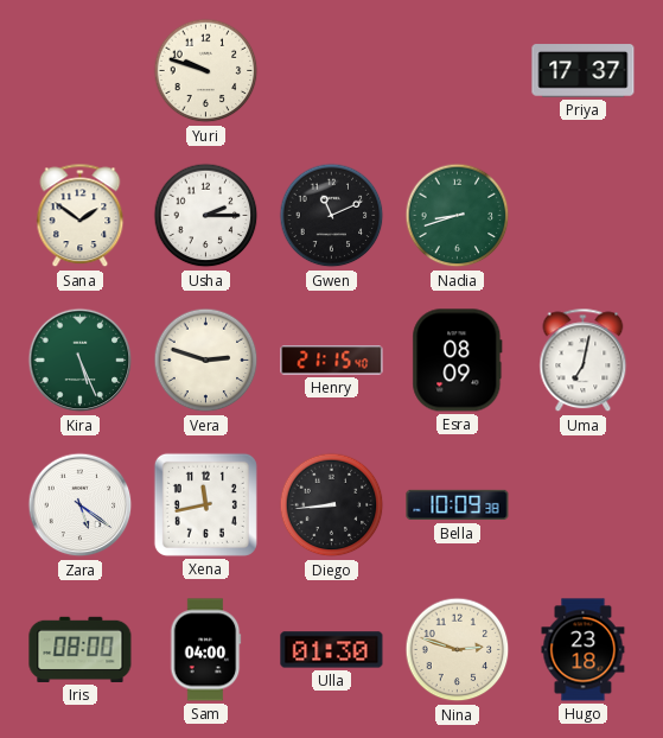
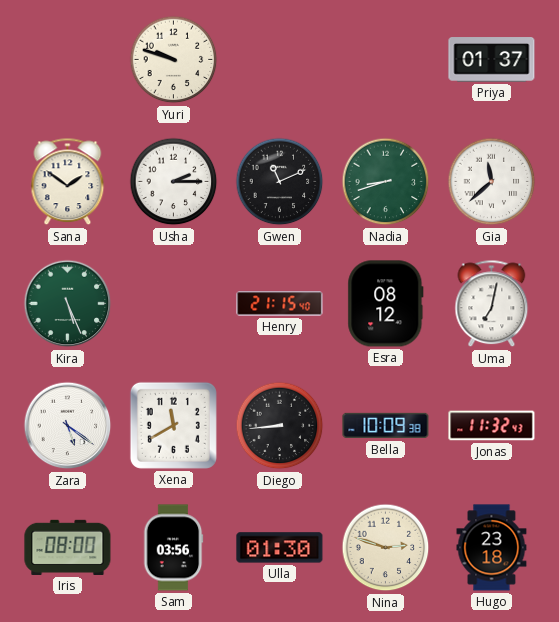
Priya: 17:37 -> 01:37 (492, 60)
Gia: none -> 11:38 (492, 182)
Vera: 2:48 -> none (206, 361)
Esra: 08:09 -> 08:12 (386, 304)
Xena: 11:43 -> 11:40 (173, 425)
Jonas: none -> 11:32 (492, 426)
Sam: 04:00 -> 03:56 (173, 548)
